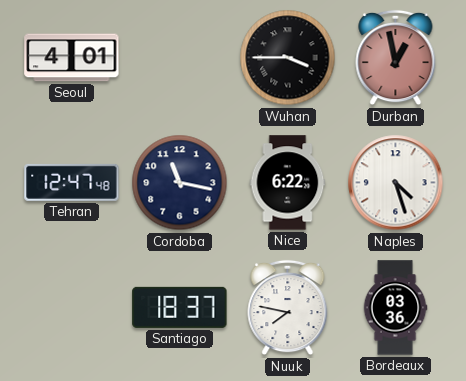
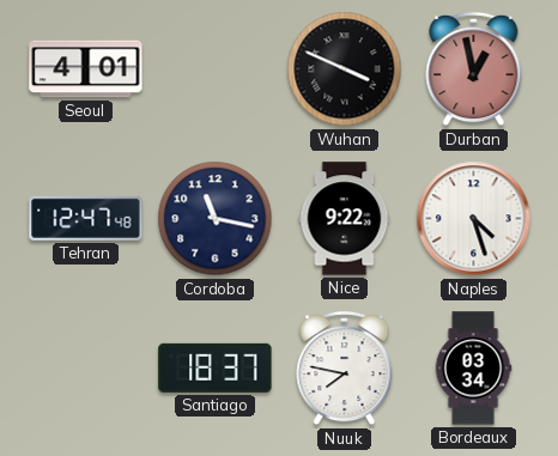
Wuhan: 3:45 -> 3:49 (345, 69)
Nice: 6:22 -> 9:22 (345, 219)
Bordeaux: 03:36 -> 03:34 (473, 369)
